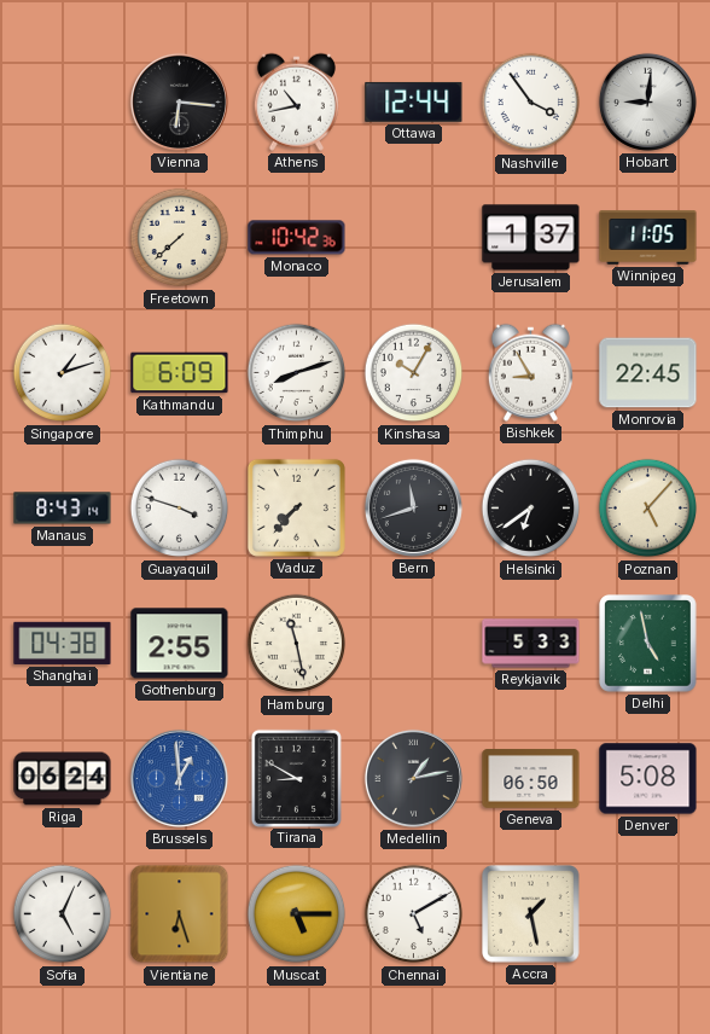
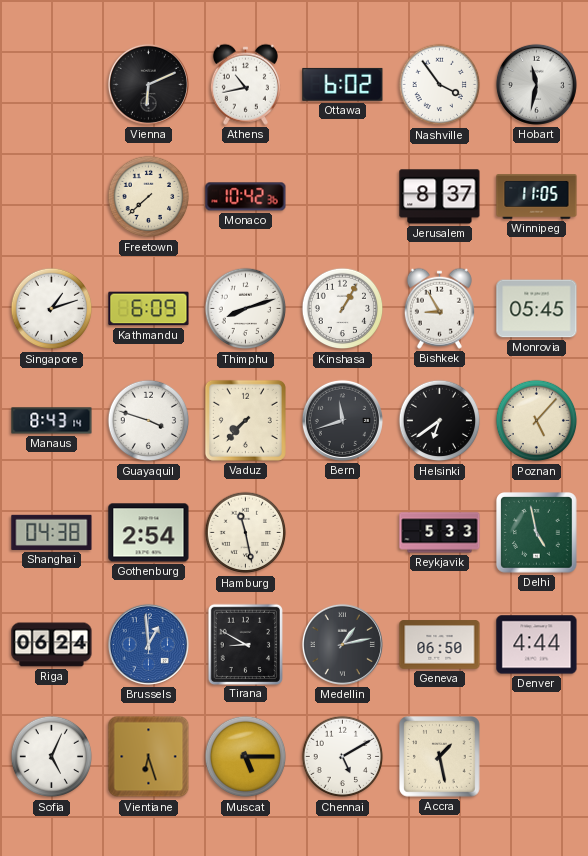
Vienna: 6:16 -> 6:11 (148, 84)
Ottawa: 12:44 -> 6:02 (343, 84)
Hobart: 9:01 -> 11:32 (536, 84)
Jerusalem: 1:37 -> 8:37 (440, 197)
Kinshasa: 10:05 -> 1:05 (343, 309)
Monrovia: 22:45 -> 05:45 (537, 309)
Gothenburg: 2:55 -> 2:54 (149, 533)
Denver: 5:08 -> 4:44 (537, 645)
